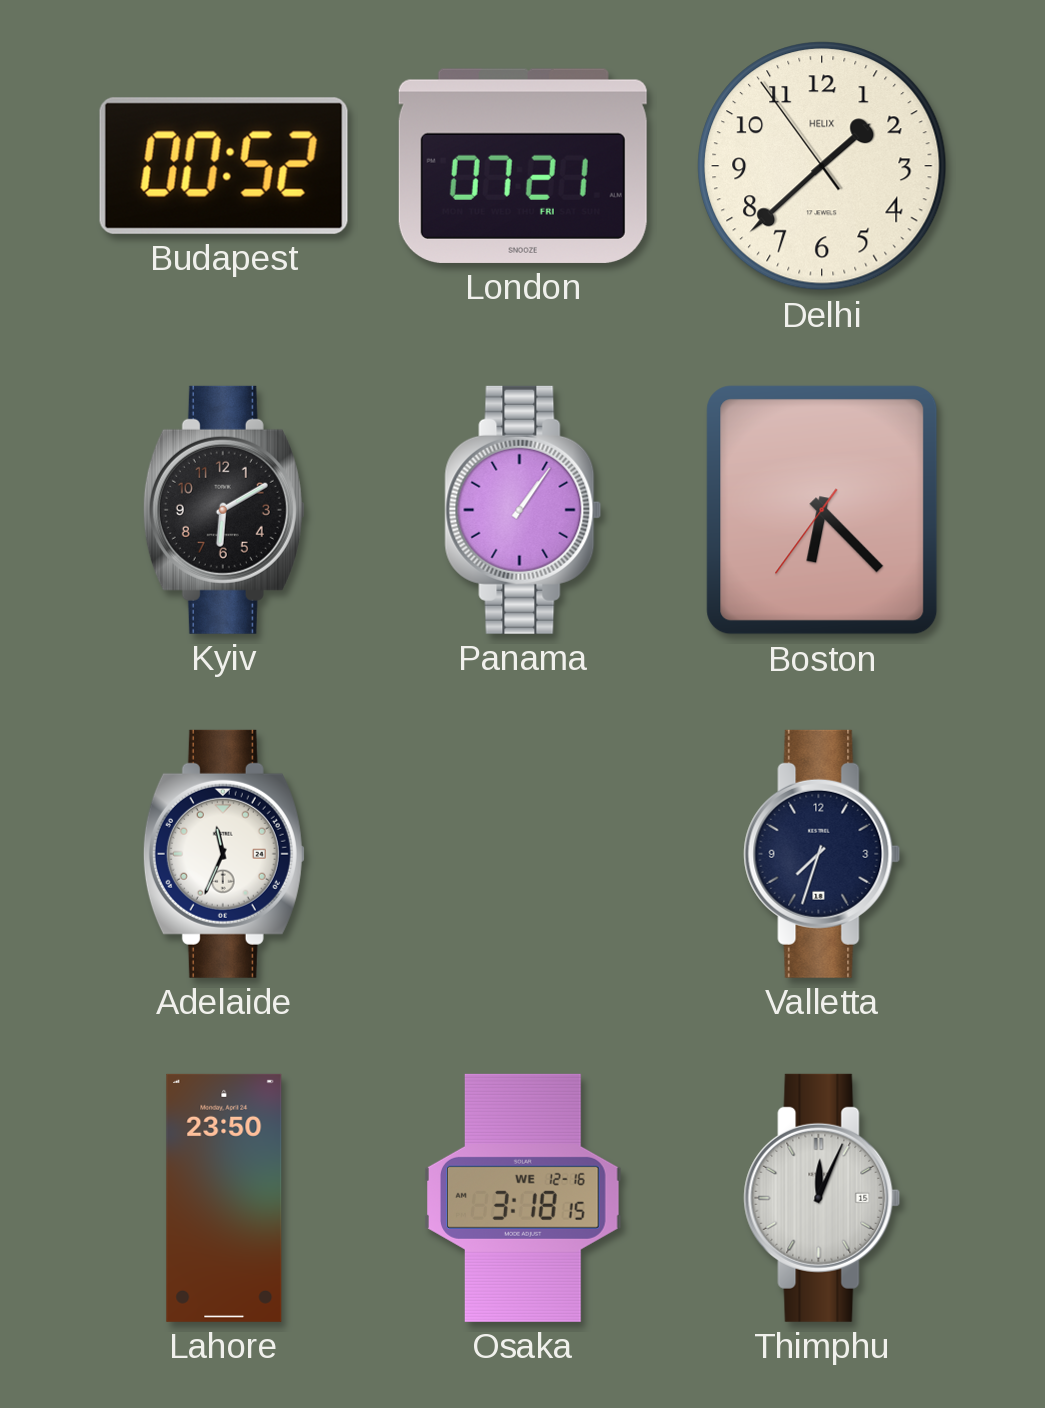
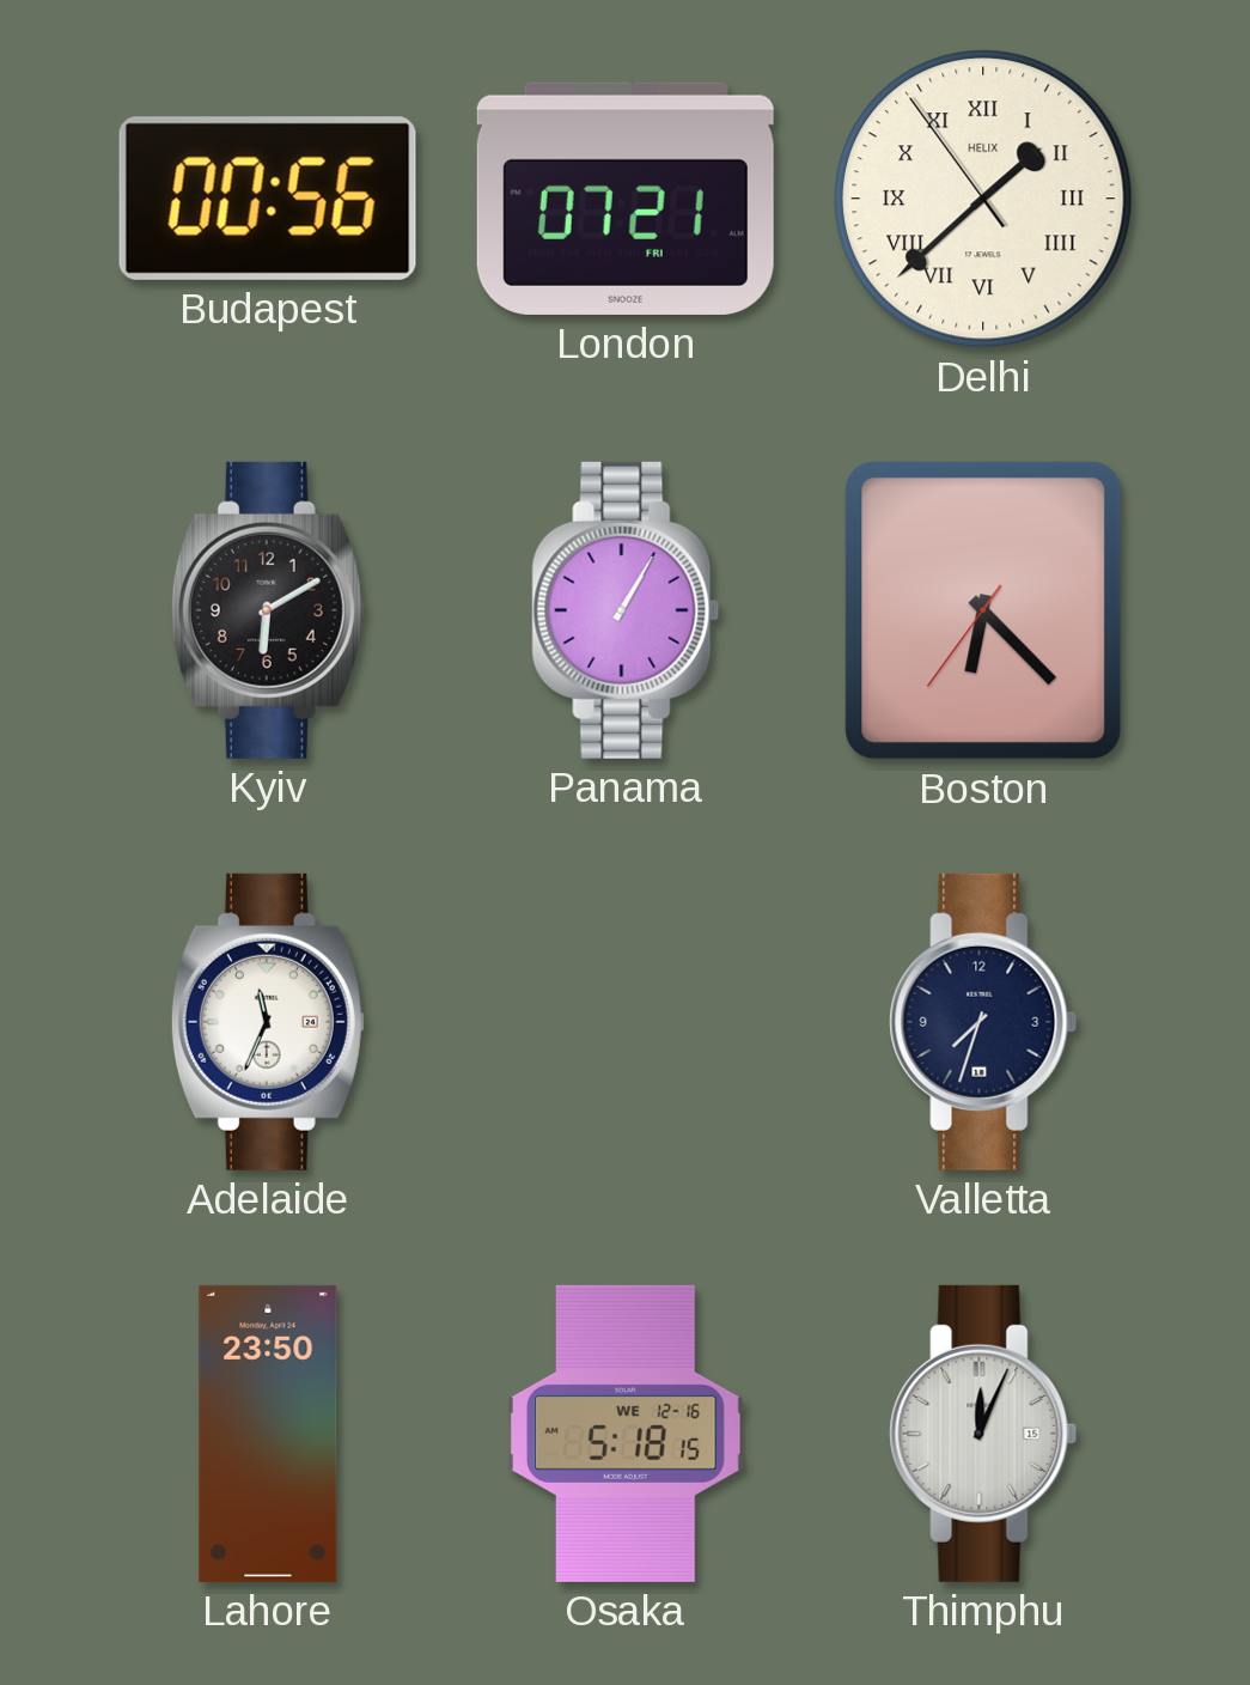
Budapest: 00:52 -> 00:56 (268, 199)
Delhi numerals: Arabic -> Roman (983, 199)
Panama: 1:06 -> 1:05 (626, 610)
Osaka: 3:18 -> 5:18 (626, 1434)
